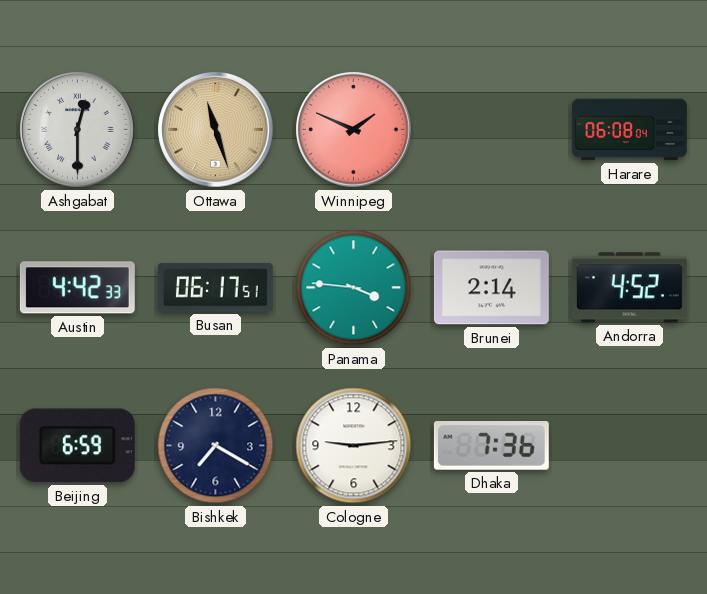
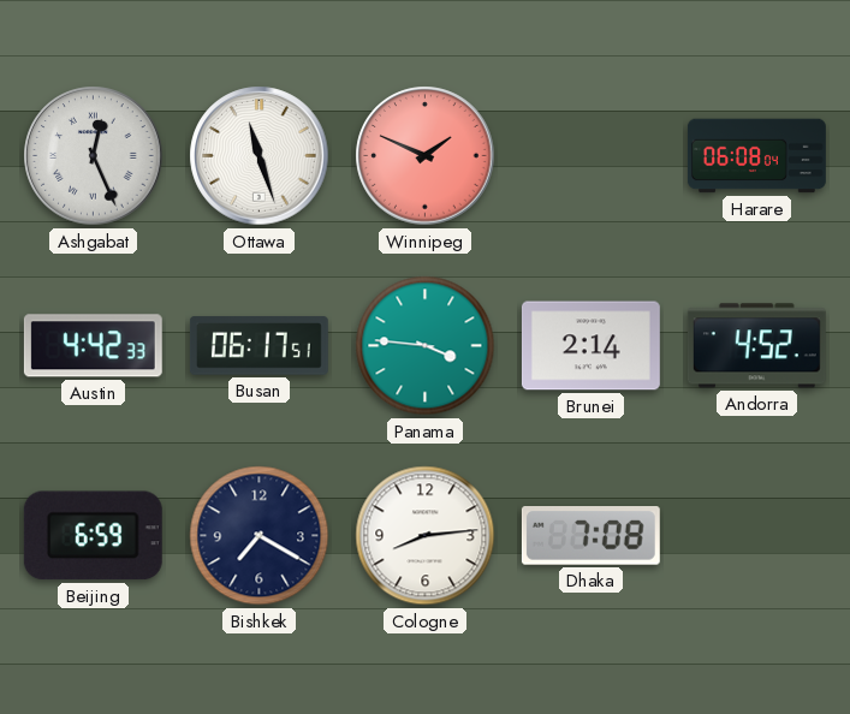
Ashgabat: 12:30 -> 12:26 (94, 156)
Ottawa dial: champagne -> white (260, 156)
Cologne: 9:14 -> 8:14 (426, 536)
Dhaka: 7:36 -> 7:08 (590, 536)
